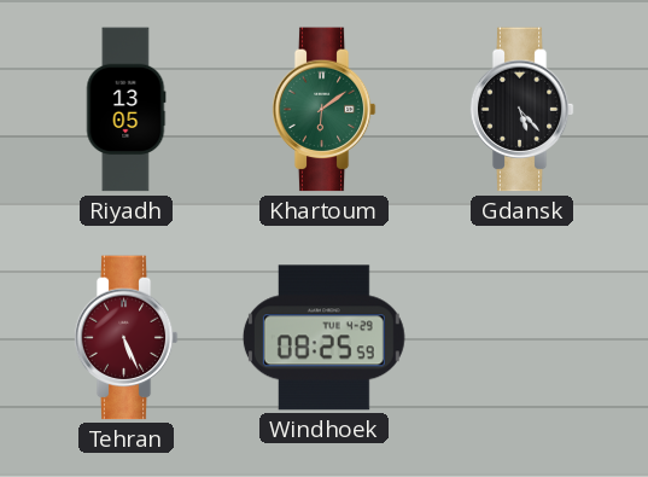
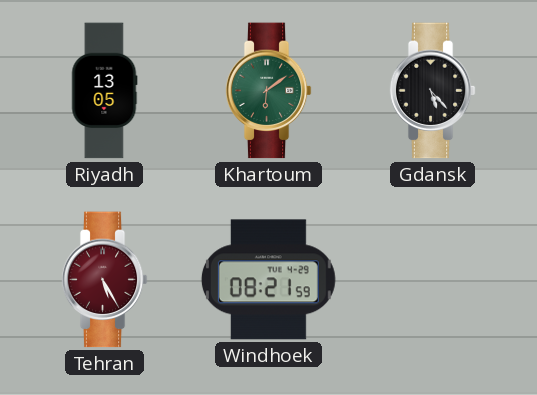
Tehran: 5:26 -> 5:25 (104, 280)
Windhoek: 08:25 -> 08:21 (268, 280)
